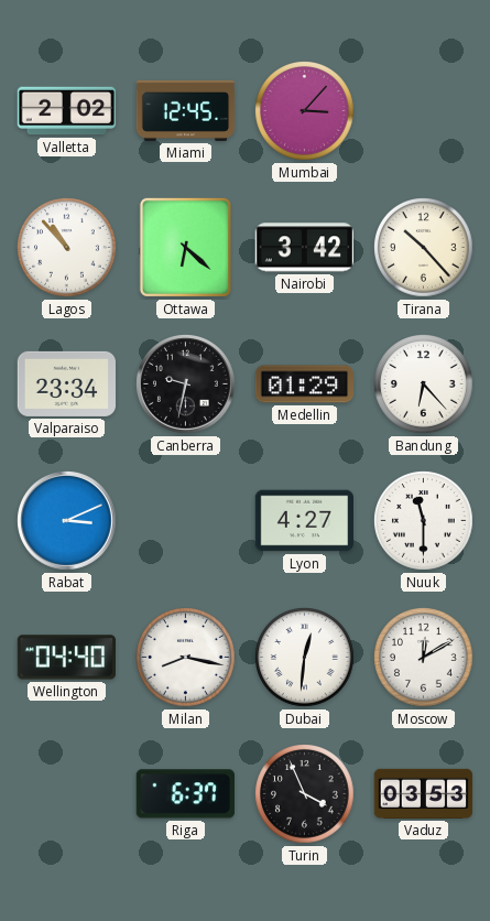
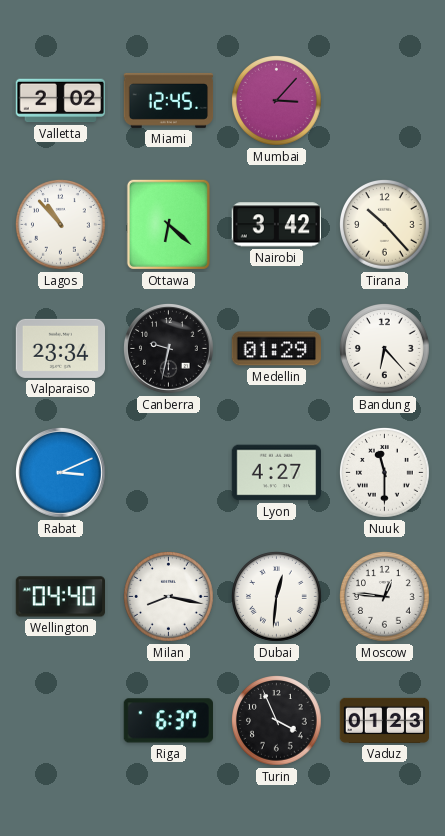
Moscow: 12:10 -> 12:46 (385, 597)
Vaduz: 03:53 -> 01:23 (385, 720)
